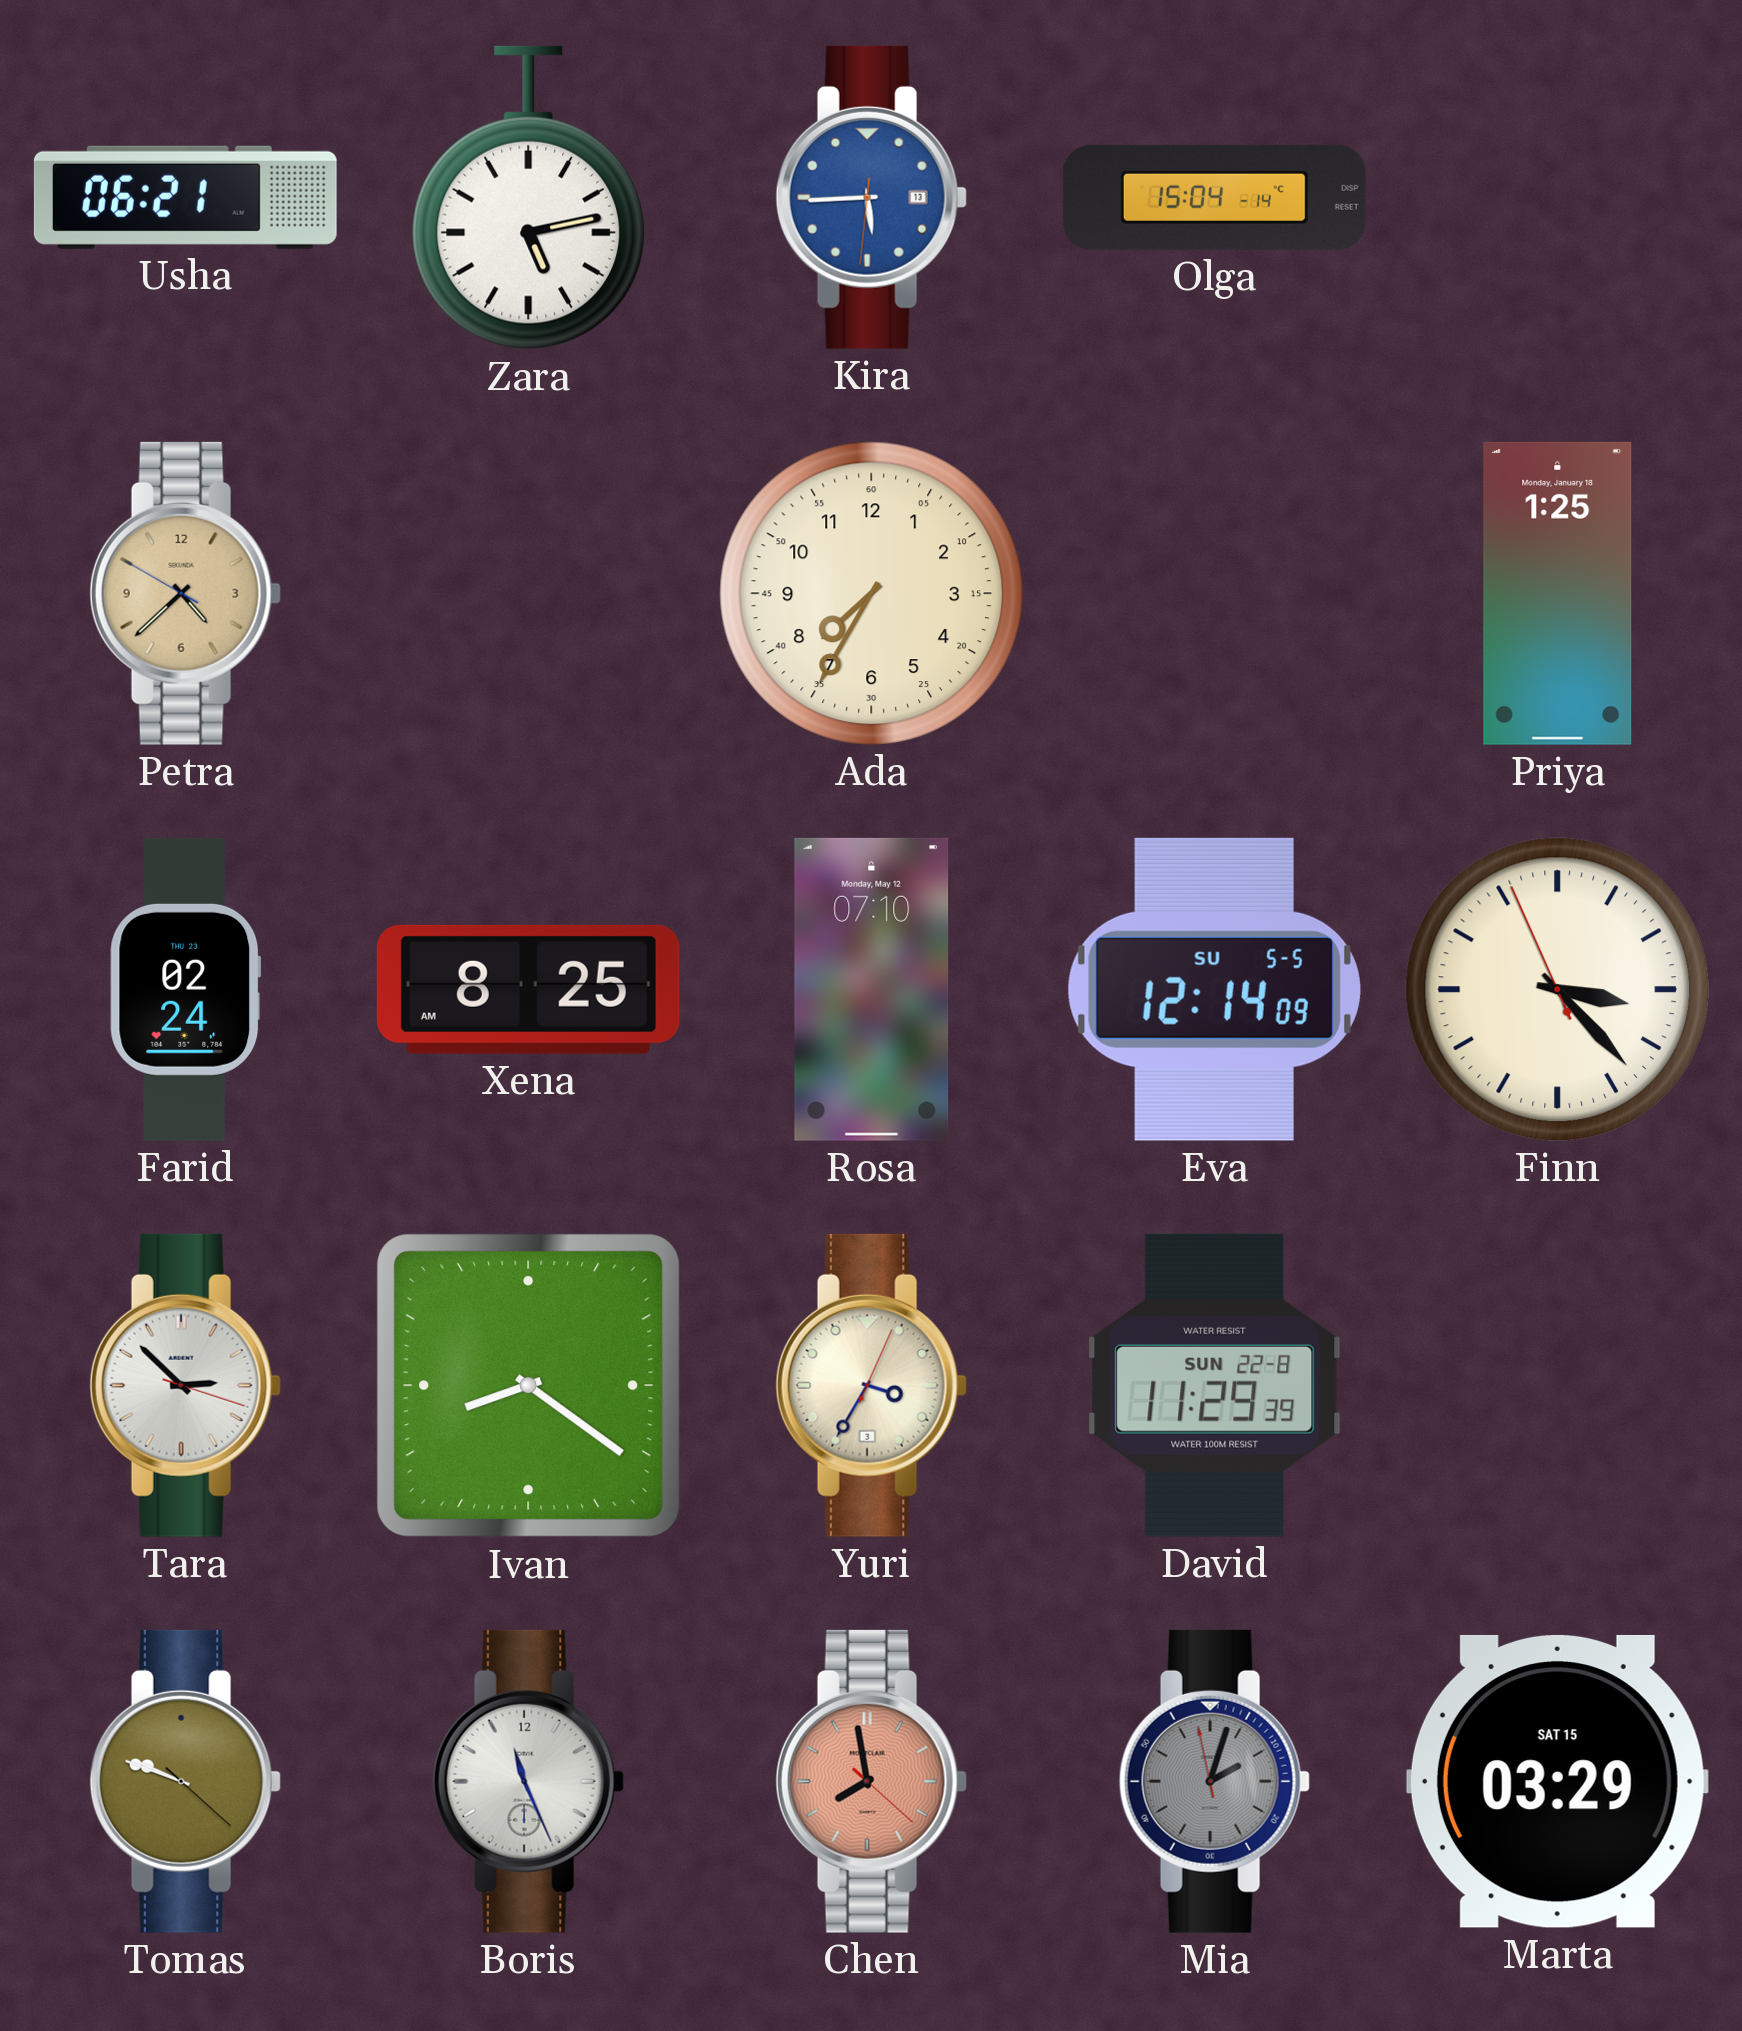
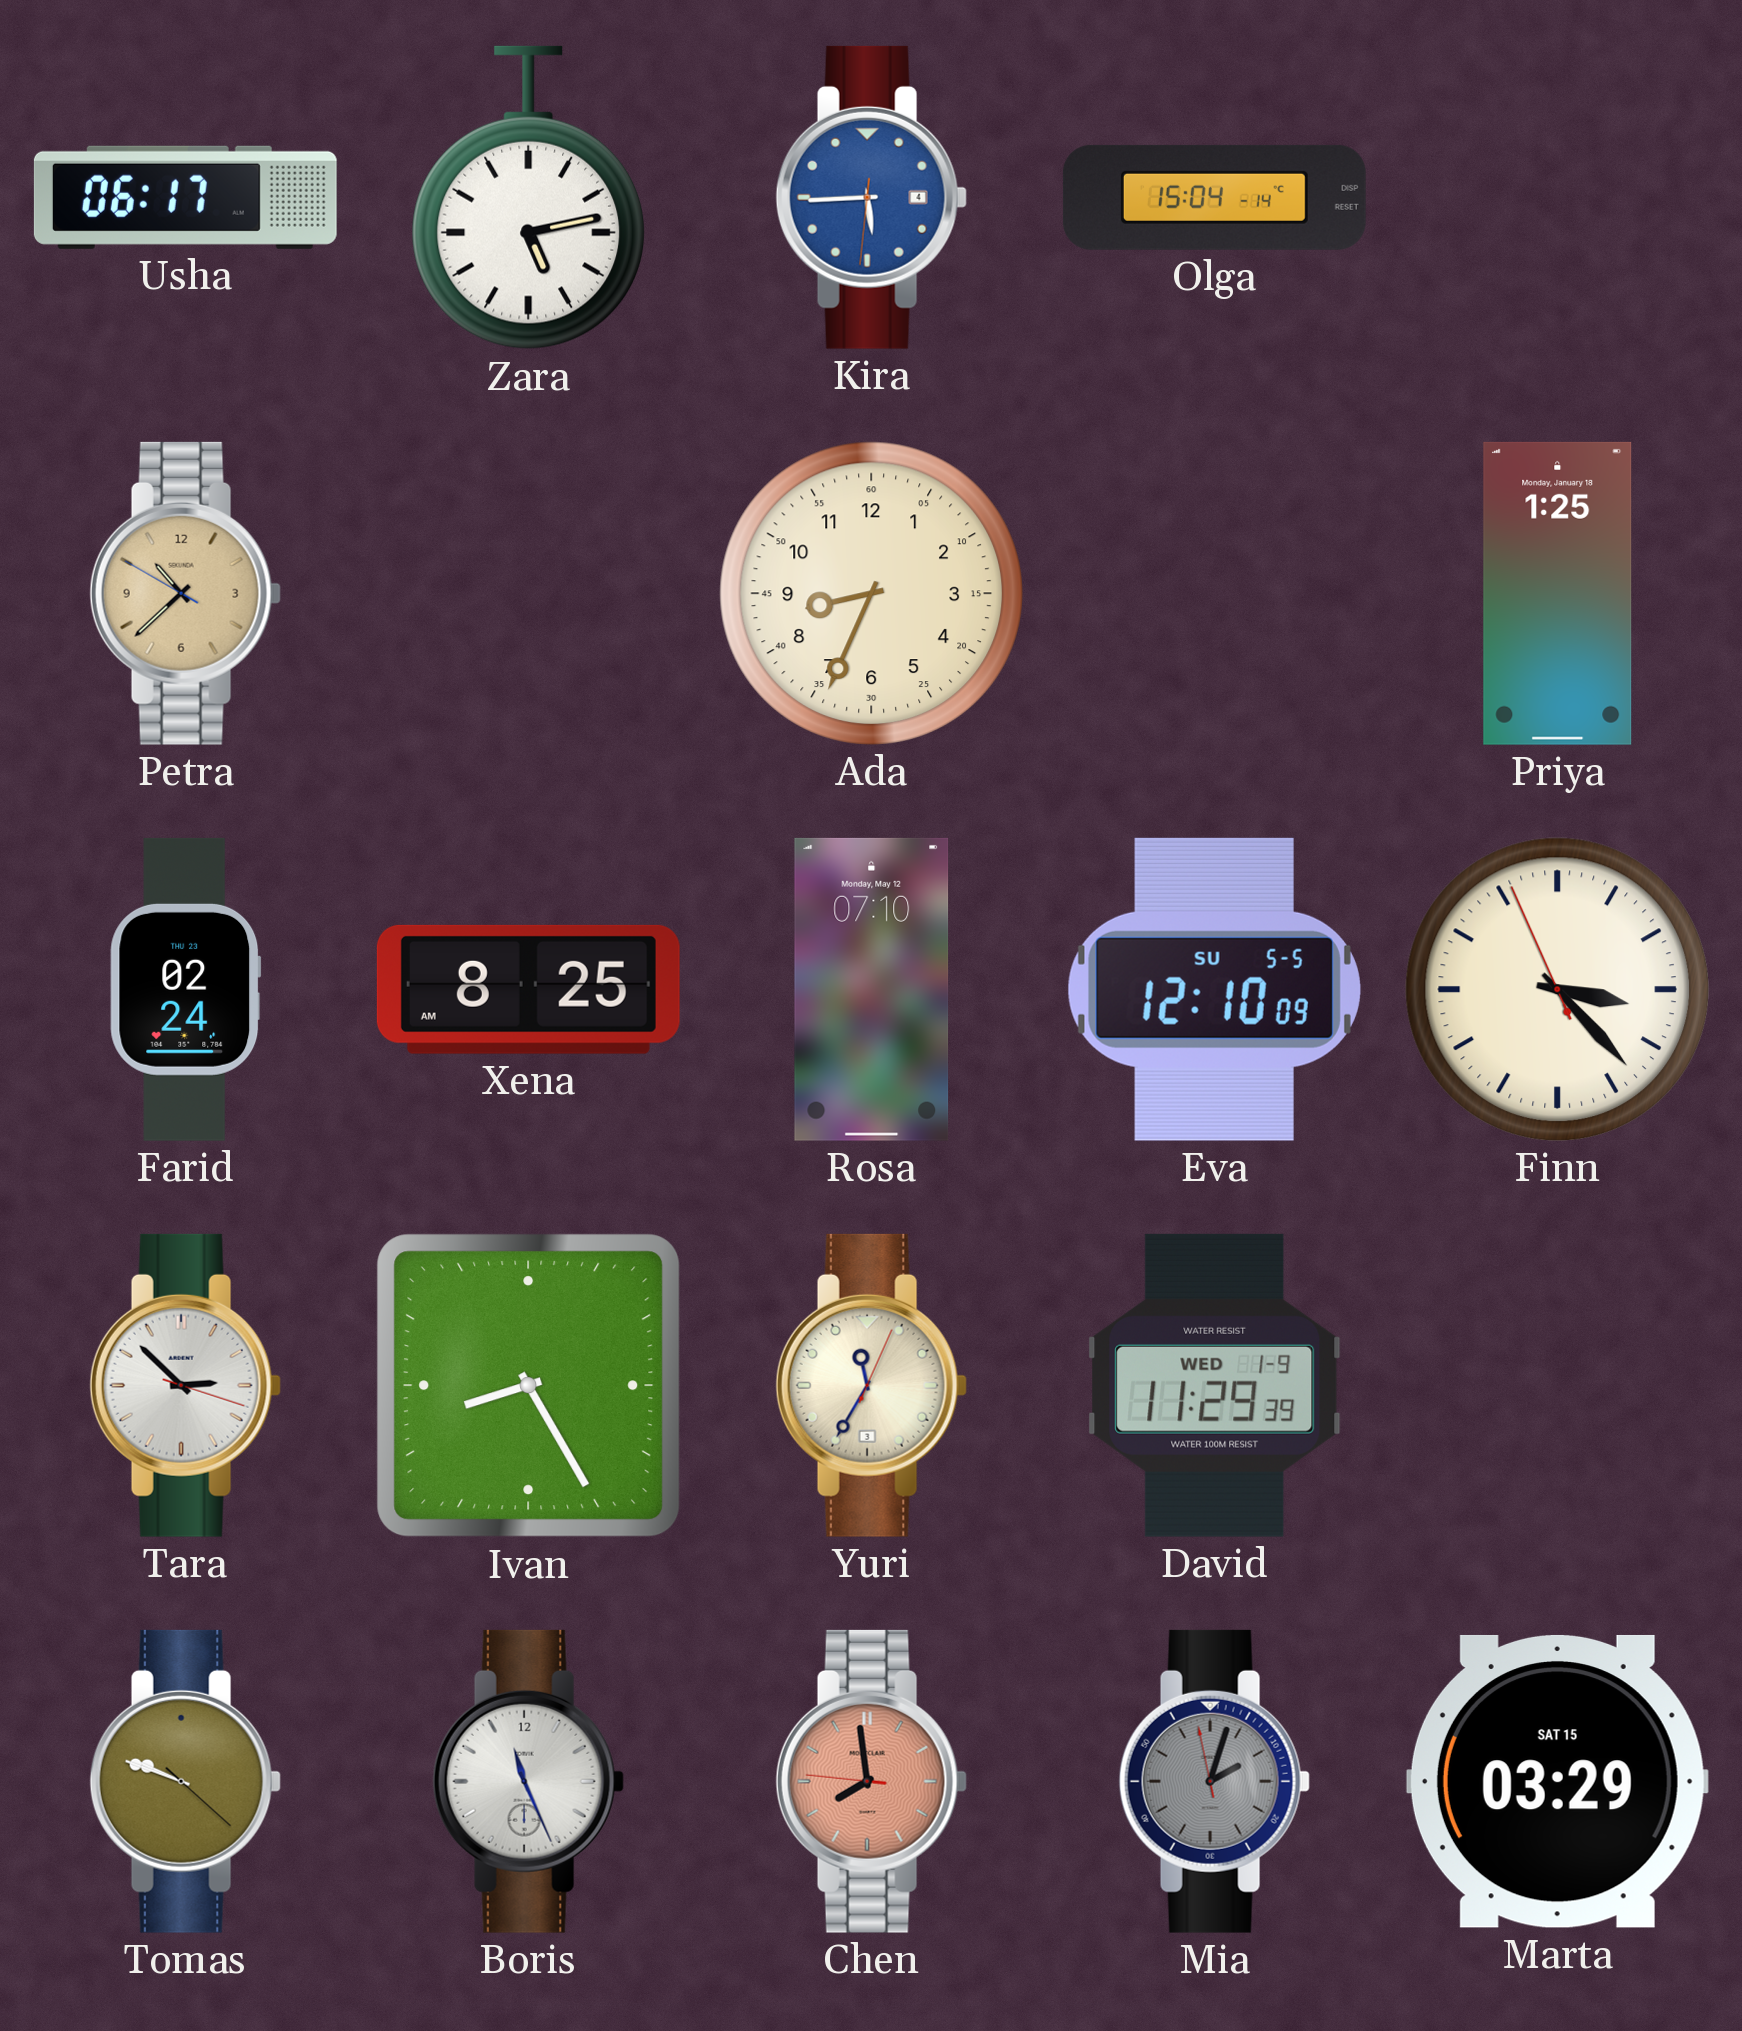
Usha: 06:21 -> 06:17 (185, 197)
Kira date: 13 -> 4 (871, 197)
Petra: 4:37 -> 10:37 (185, 593)
Ada: 7:35 -> 8:34 (871, 593)
Eva: 12:14 -> 12:10 (1214, 989)
Ivan: 8:21 -> 8:25 (529, 1386)
Yuri: 3:35 -> 11:35 (871, 1385)
David date: SUN 22-8 -> WED 1-9 (1215, 1385)
Chen: 7:58:22 -> 7:58:46 (871, 1781)
